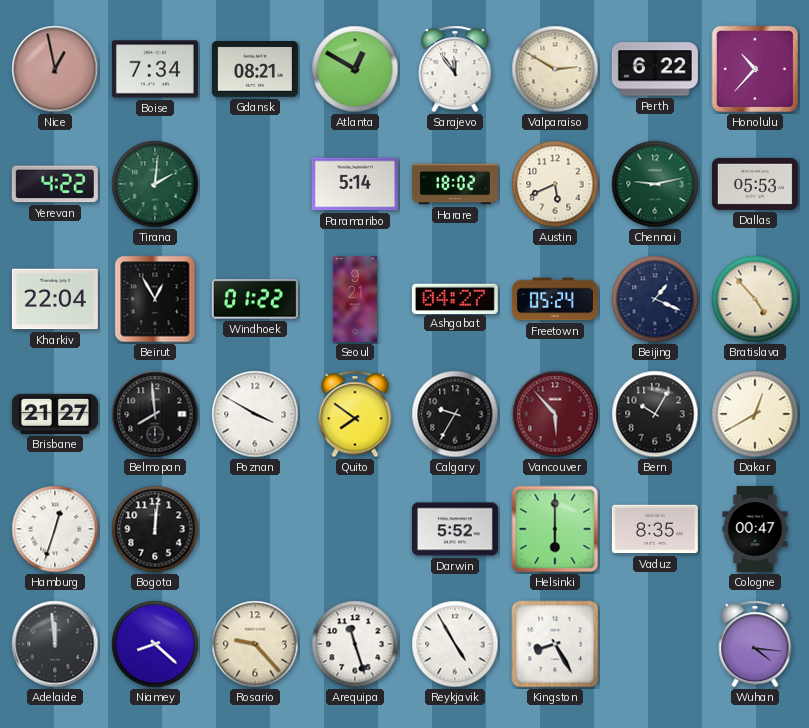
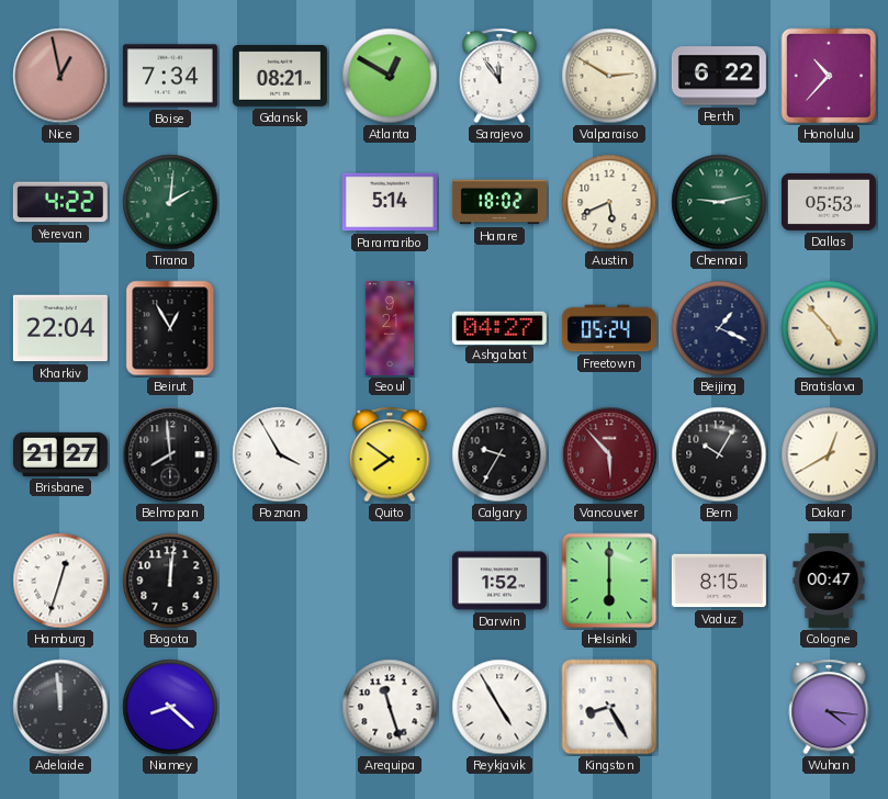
Windhoek: 01:22 -> none (255, 299)
Poznan: 3:50 -> 3:55 (280, 454)
Darwin: 5:52 -> 1:52 (499, 581)
Vaduz: 8:35 -> 8:15 (719, 581)
Rosario: 9:23 -> none (255, 644)
